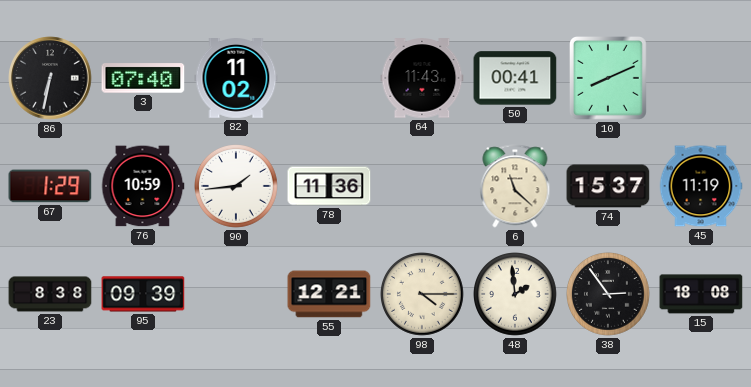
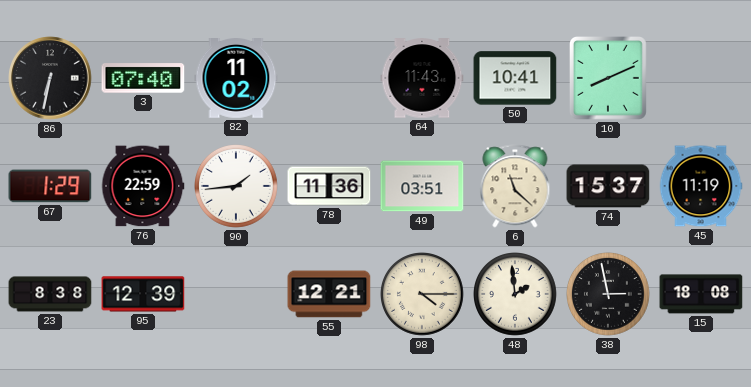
50: 00:41 -> 10:41 (515, 78)
76: 10:59 -> 22:59 (143, 186)
49: none -> 03:51 (422, 186)
95: 09:39 -> 12:39 (143, 294)
38: 2:54 -> 2:58 (609, 295)
